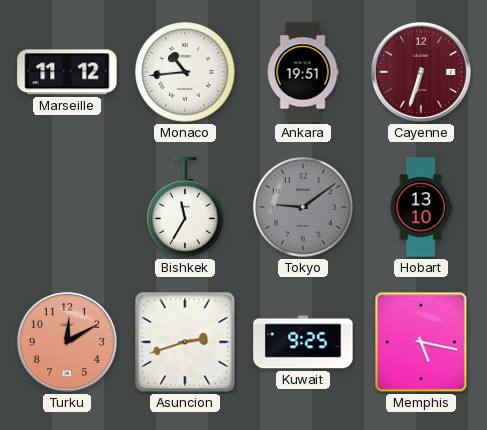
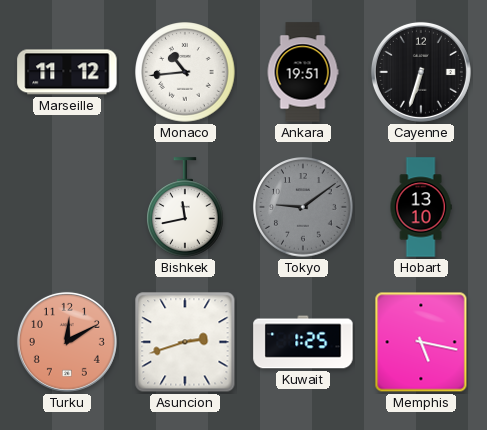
Cayenne dial: burgundy -> black (421, 72)
Bishkek: 11:35 -> 11:43 (186, 207)
Kuwait: 9:25 -> 1:25 (303, 342)
